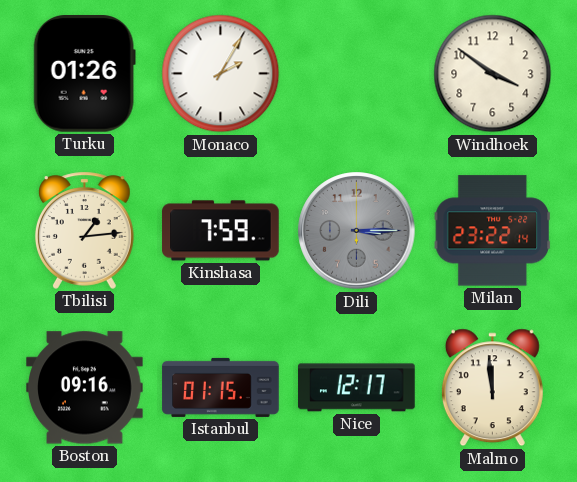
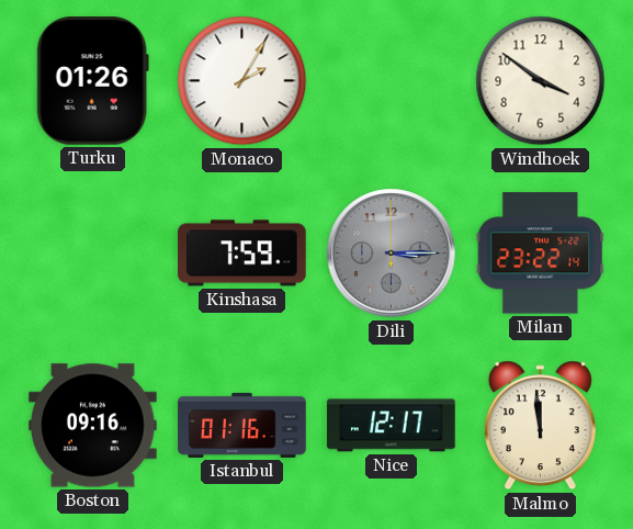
Tbilisi: 1:14 -> none (85, 230)
Istanbul: 01:15 -> 01:16 (242, 425)
